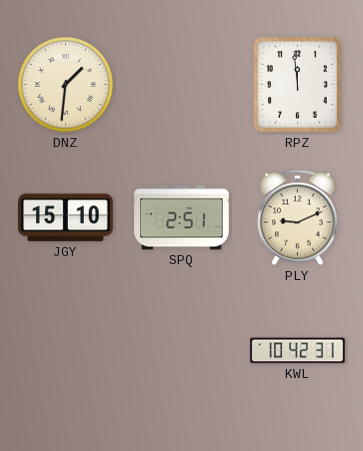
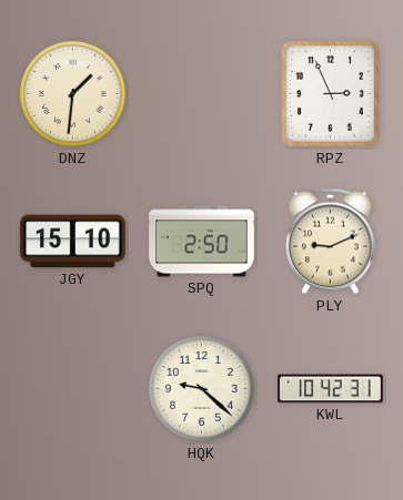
RPZ: 11:59 -> 2:56 (331, 94)
SPQ: 2:51 -> 2:50 (202, 242)
HQK: none -> 9:22 (202, 389)
